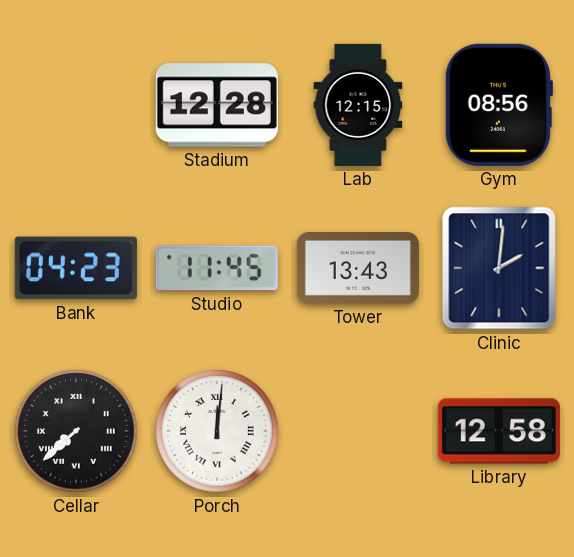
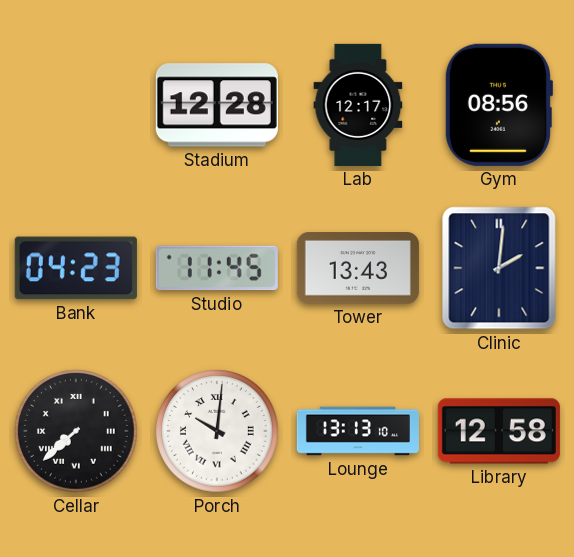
Lab: 12:15 -> 12:17 (358, 105)
Porch: 12:01 -> 10:01 (218, 432)
Lounge: none -> 13:13 (358, 431)
